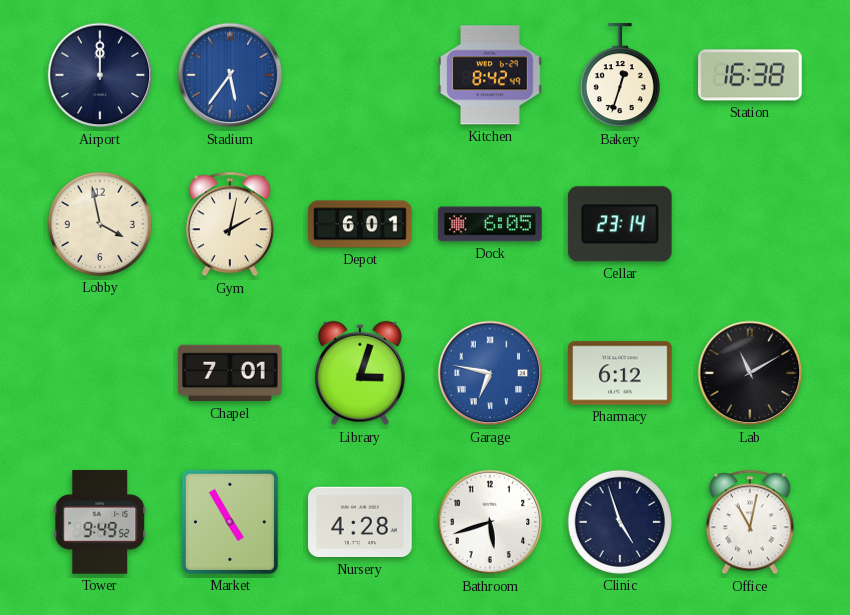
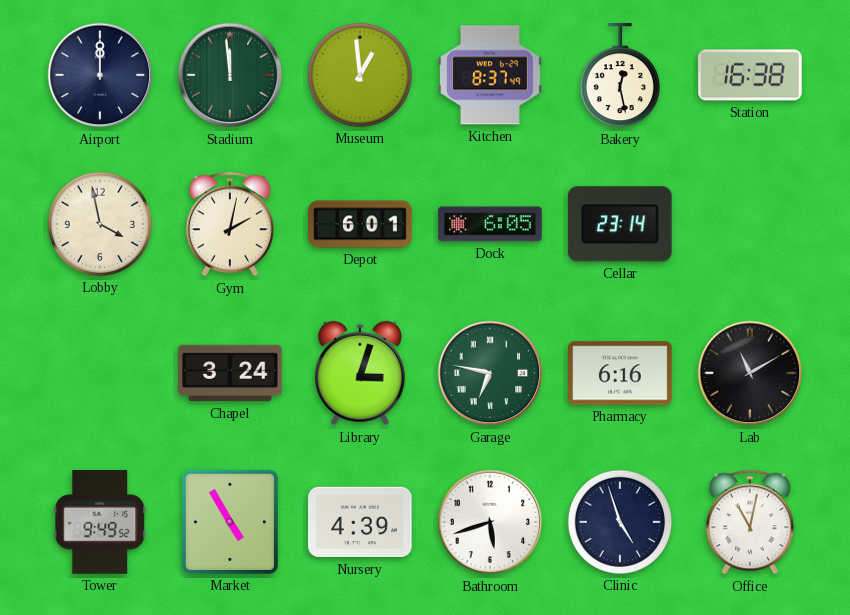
Stadium: 5:36 -> 11:59 (230, 75)
Stadium dial: blue -> green (230, 75)
Museum: none -> 12:59 (360, 75)
Kitchen: 8:42 -> 8:37 (490, 75)
Bakery: 12:33 -> 12:28 (620, 76)
Chapel: 7:01 -> 3:24 (230, 373)
Garage dial: blue -> green (490, 373)
Pharmacy: 6:12 -> 6:16 (620, 373)
Nursery: 4:28 -> 4:39 (360, 522)
